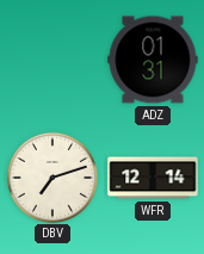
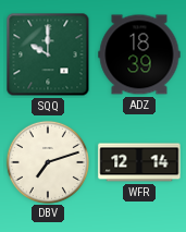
SQQ: none -> 10:00 (48, 54)
ADZ: 01:31 -> 18:39 (139, 54)
